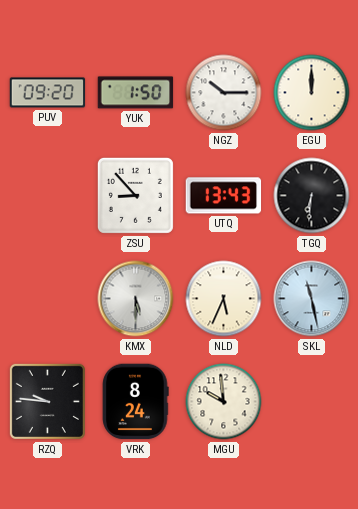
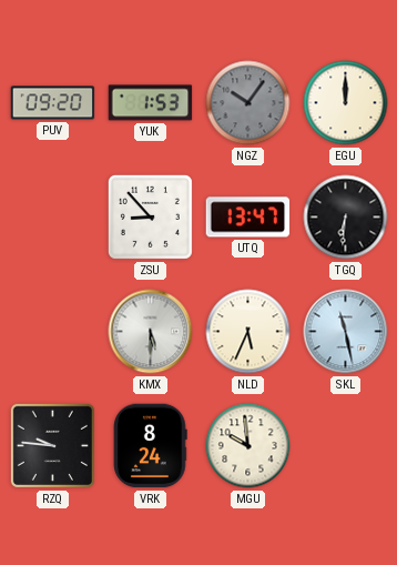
YUK: 1:50 -> 1:53 (151, 103)
NGZ: 10:15 -> 10:06 (248, 103)
NGZ dial: white -> grey (248, 103)
UTQ: 13:43 -> 13:47 (248, 218)
